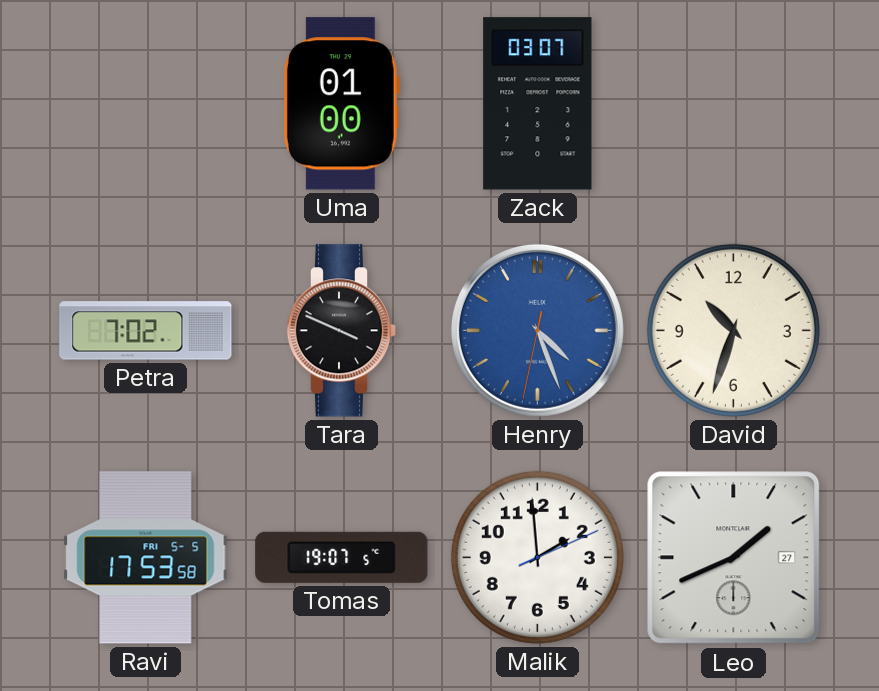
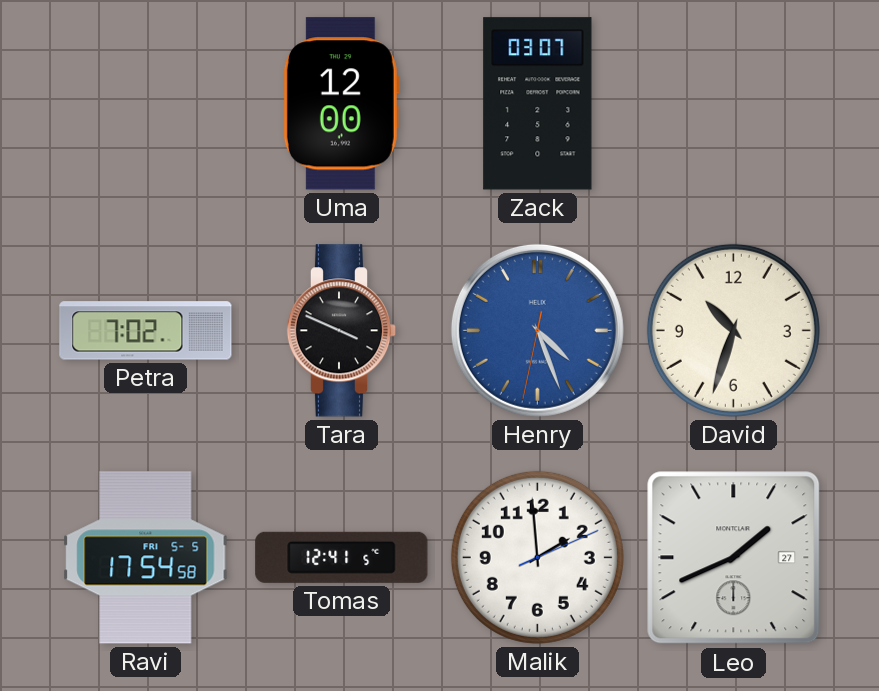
Uma: 01:00 -> 12:00 (341, 104)
Ravi: 17:53 -> 17:54 (146, 558)
Tomas: 19:07 -> 12:41 (342, 557)
